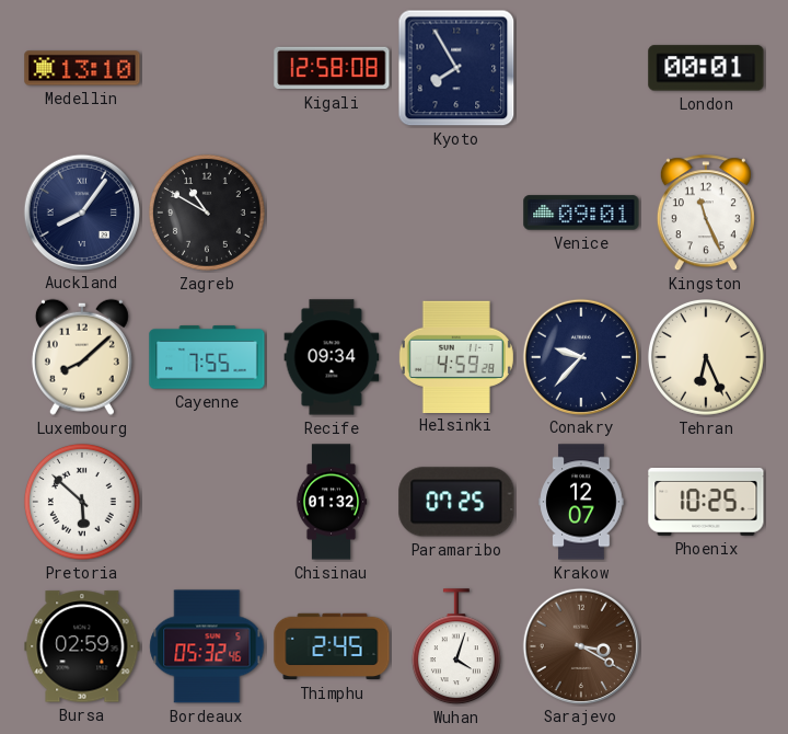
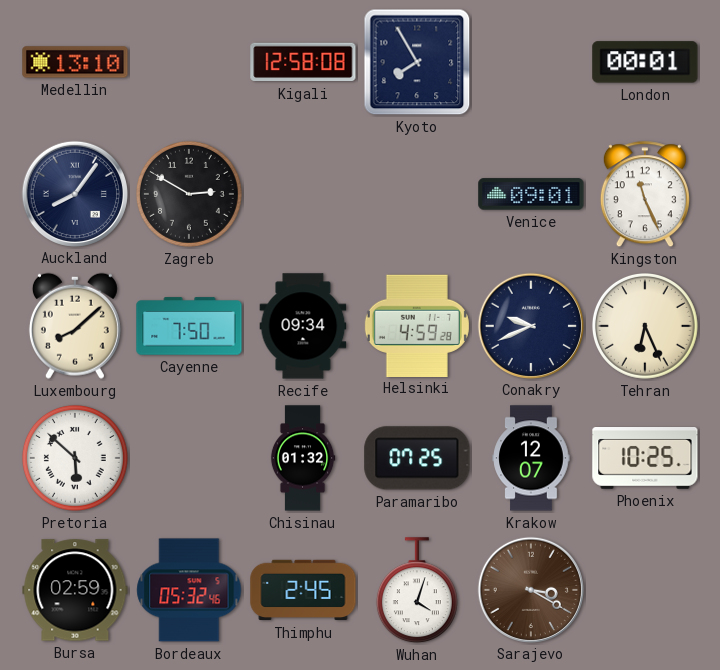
Zagreb: 10:50 -> 2:50 (189, 194)
Cayenne: 7:55 -> 7:50 (189, 326)
Conakry: 9:37 -> 9:41 (530, 325)
